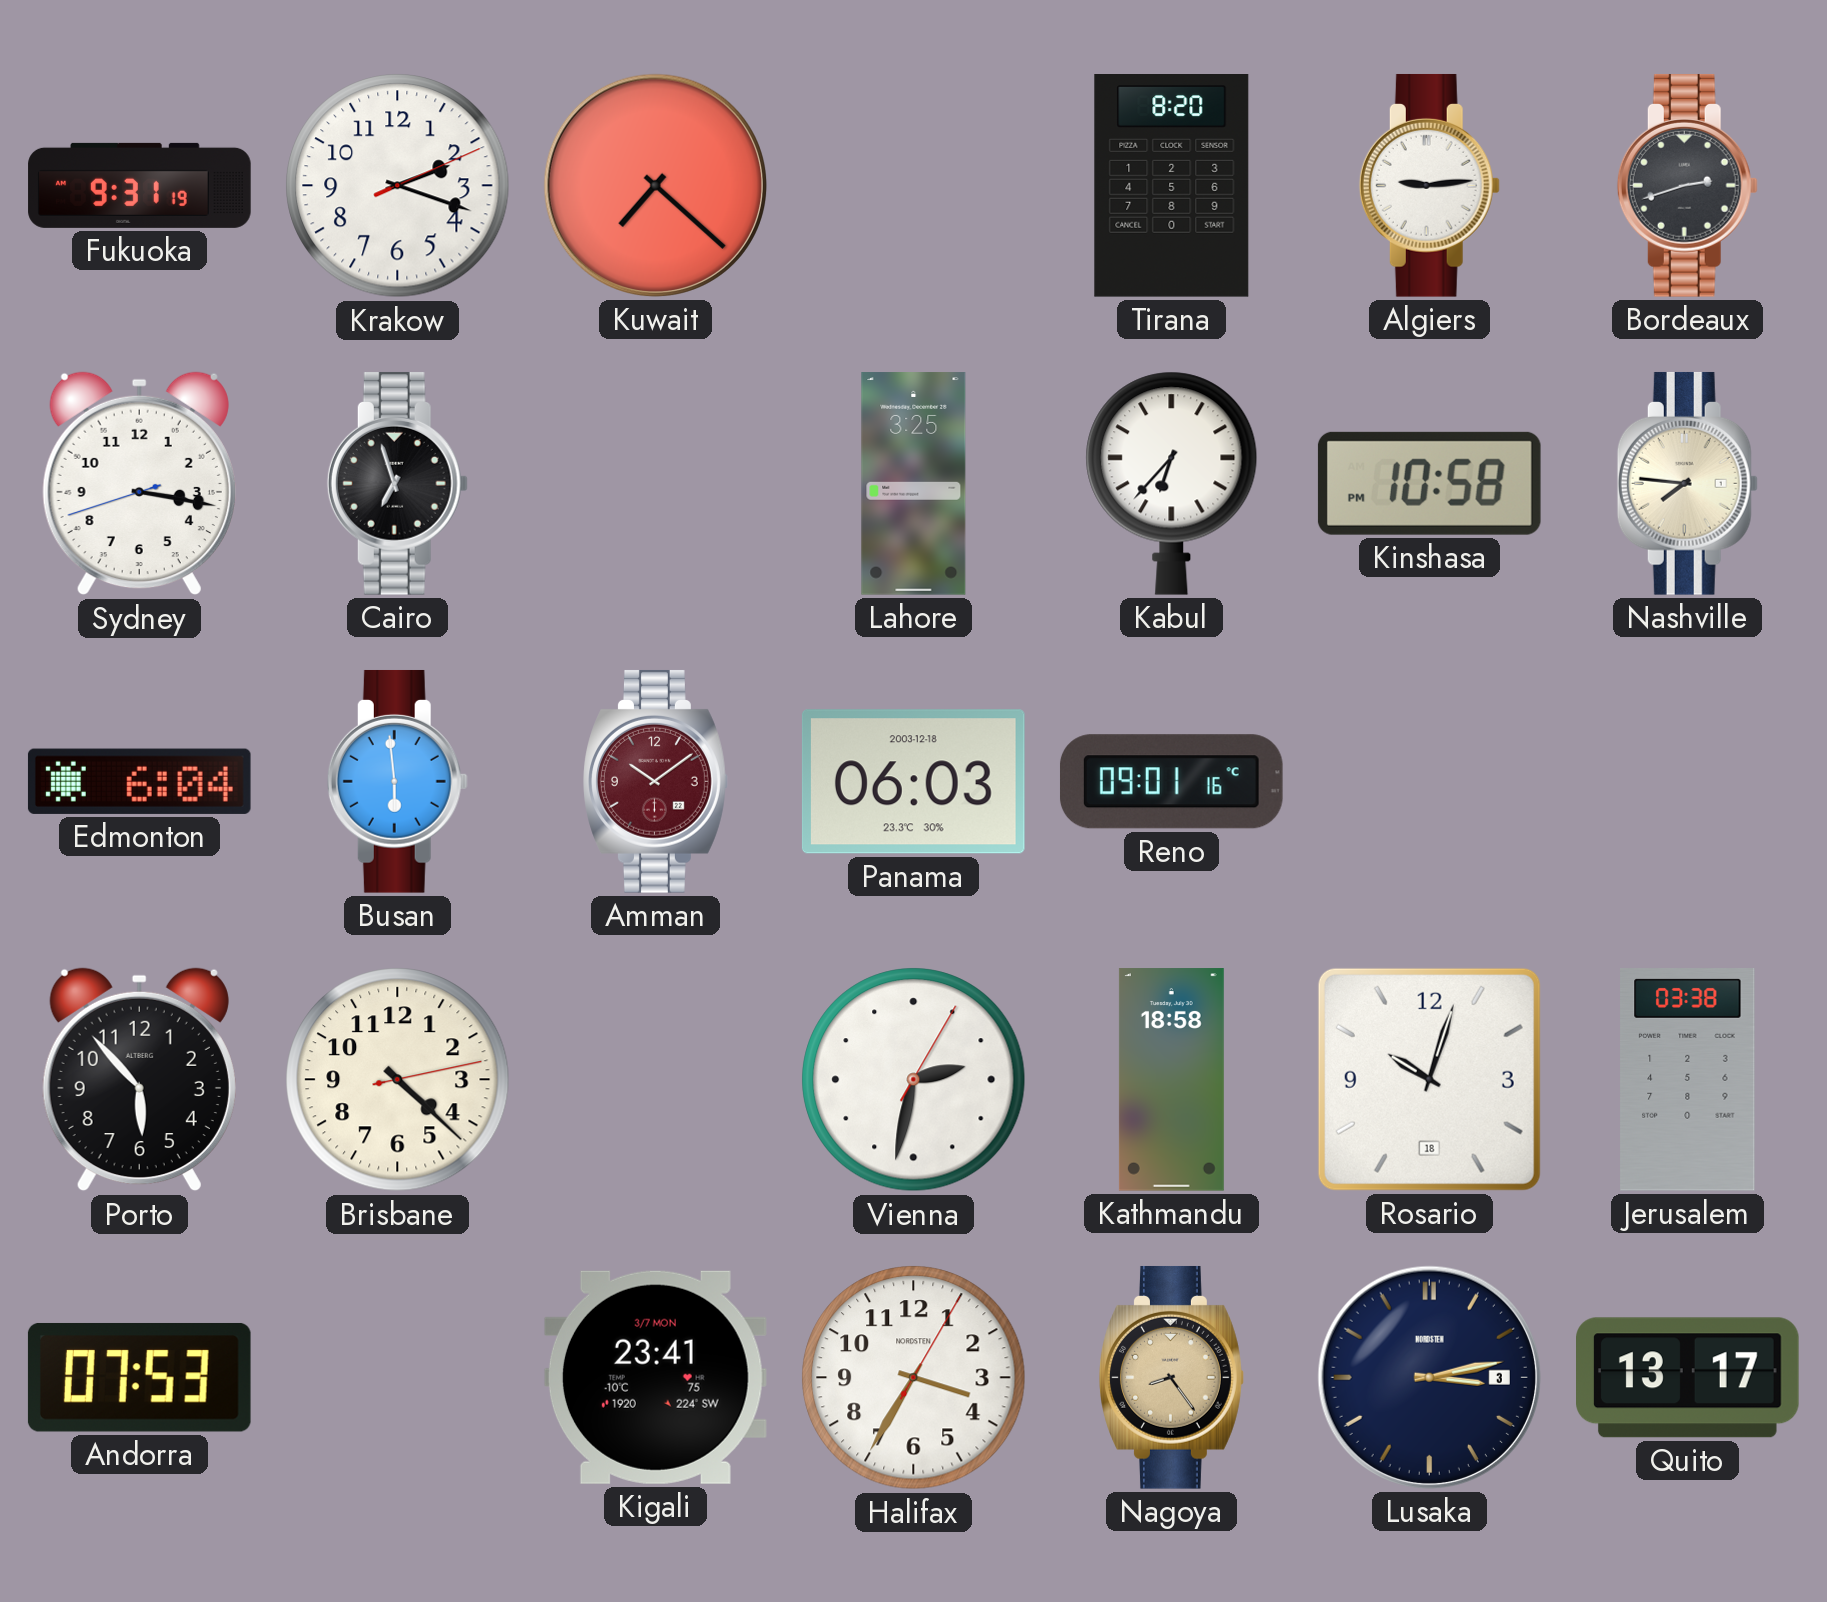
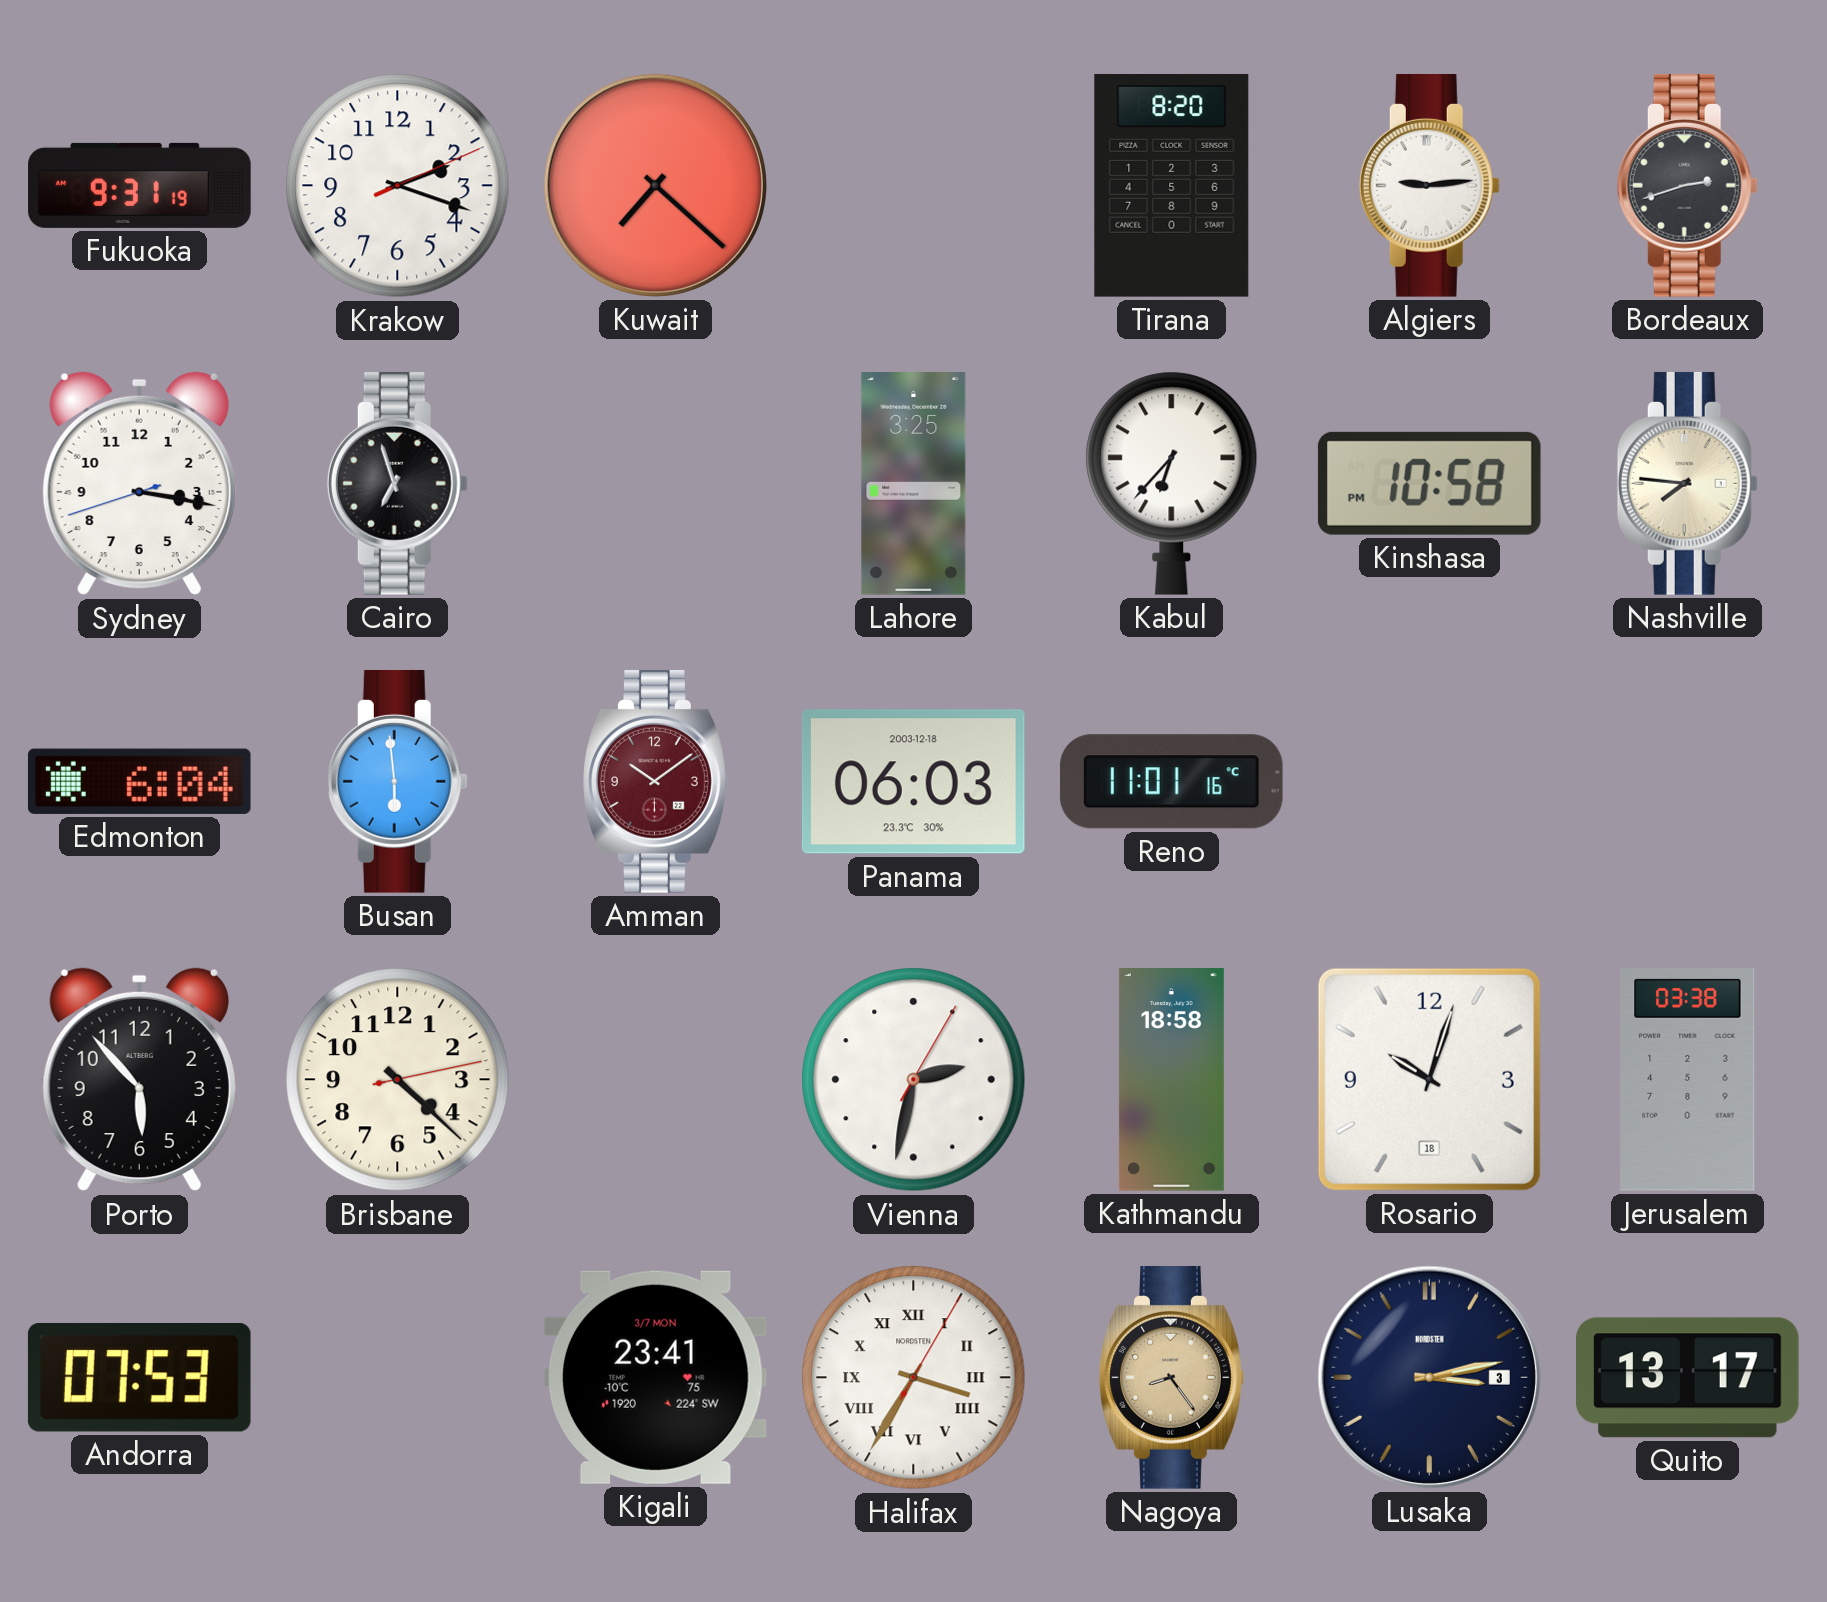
Reno: 09:01 -> 11:01 (1171, 782)
Halifax numerals: Arabic -> Roman (914, 1378)
